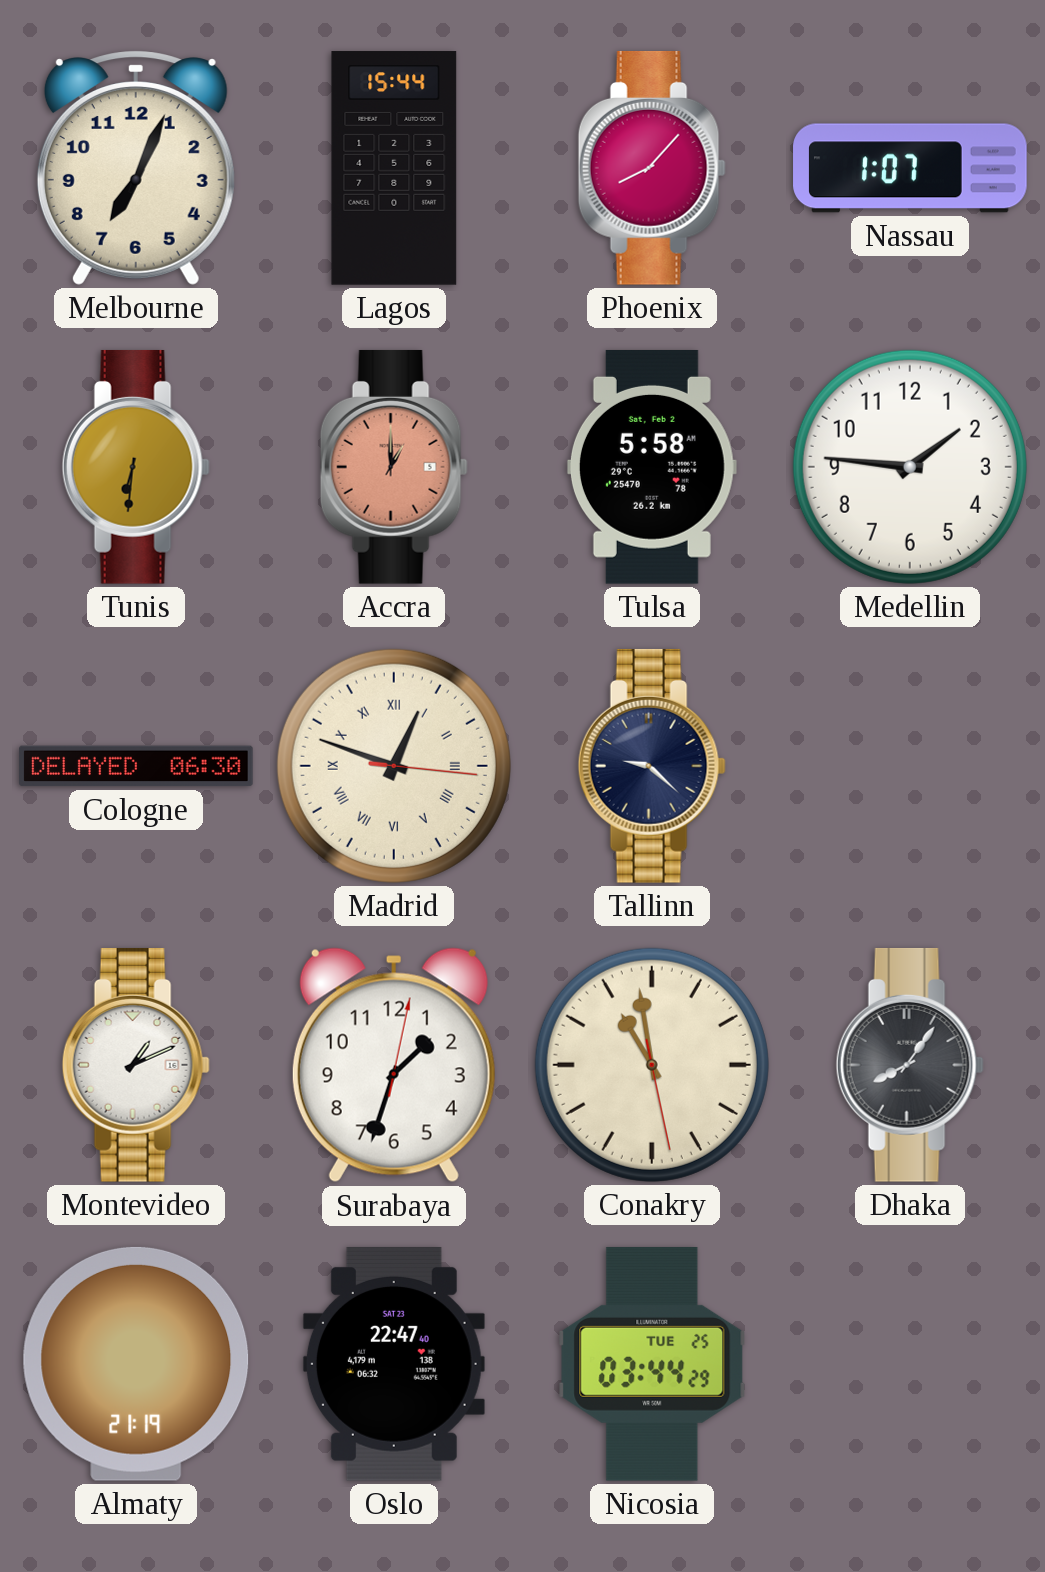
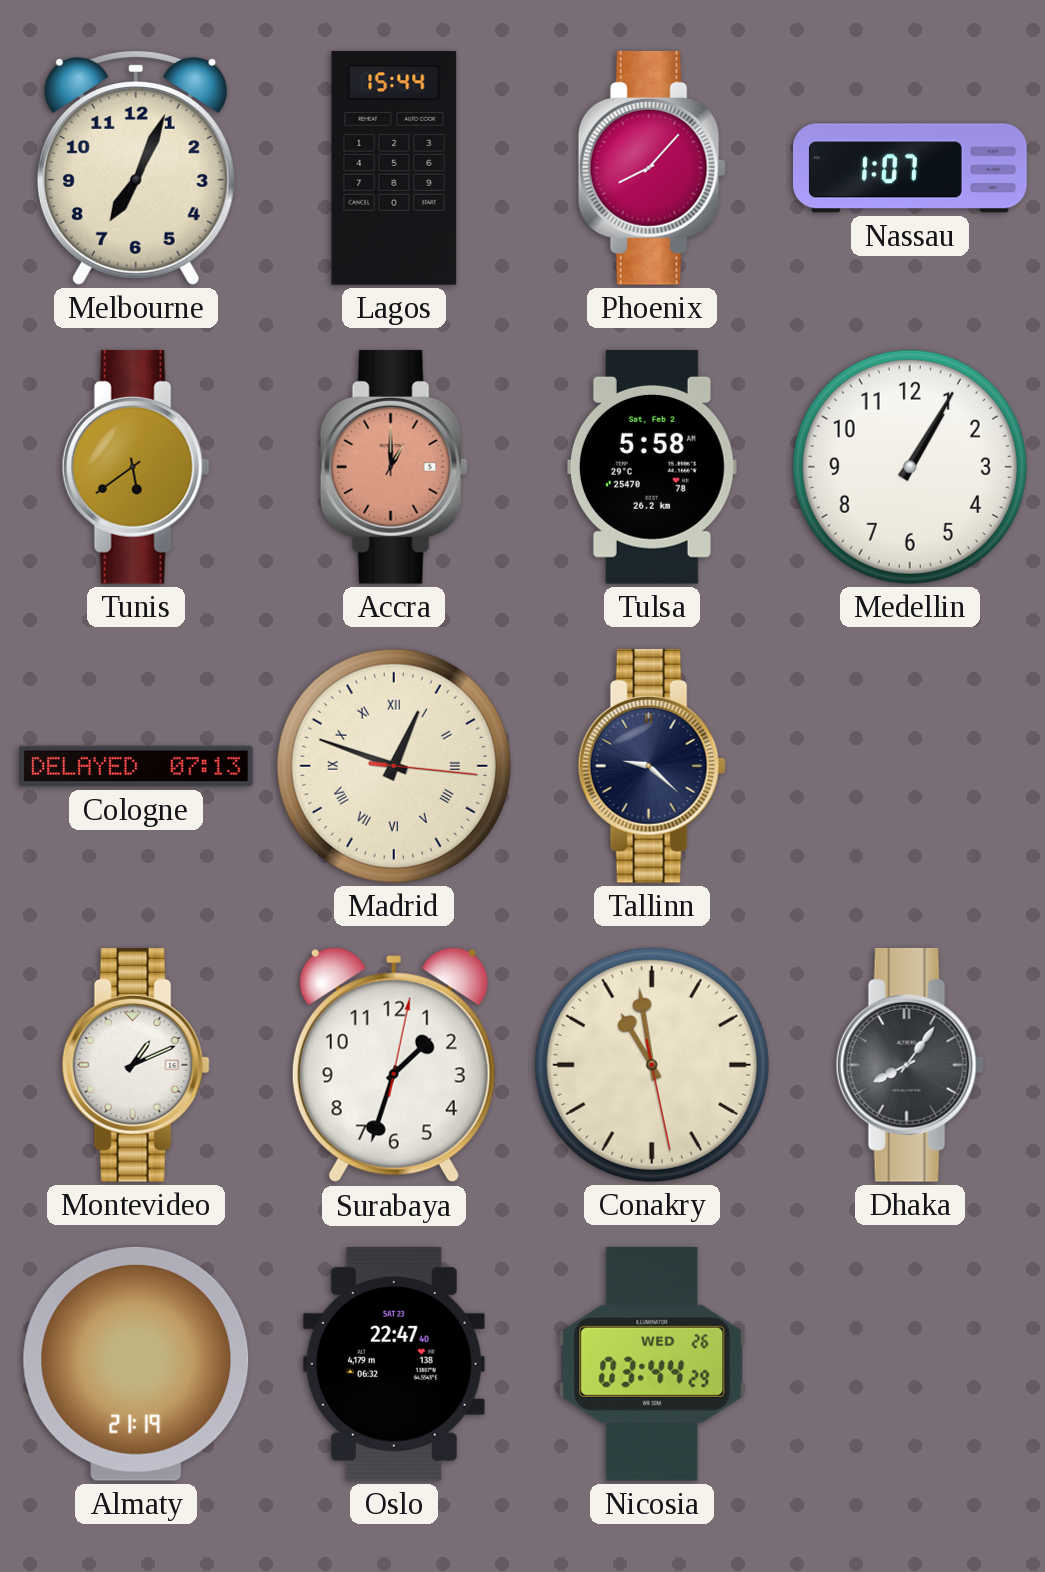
Tunis: 6:31 -> 5:39 (136, 467)
Medellin: 1:46 -> 1:05 (910, 467)
Cologne: 06:30 -> 07:13 (136, 766)
Nicosia date: TUE 25 -> WED 26 (652, 1364)
